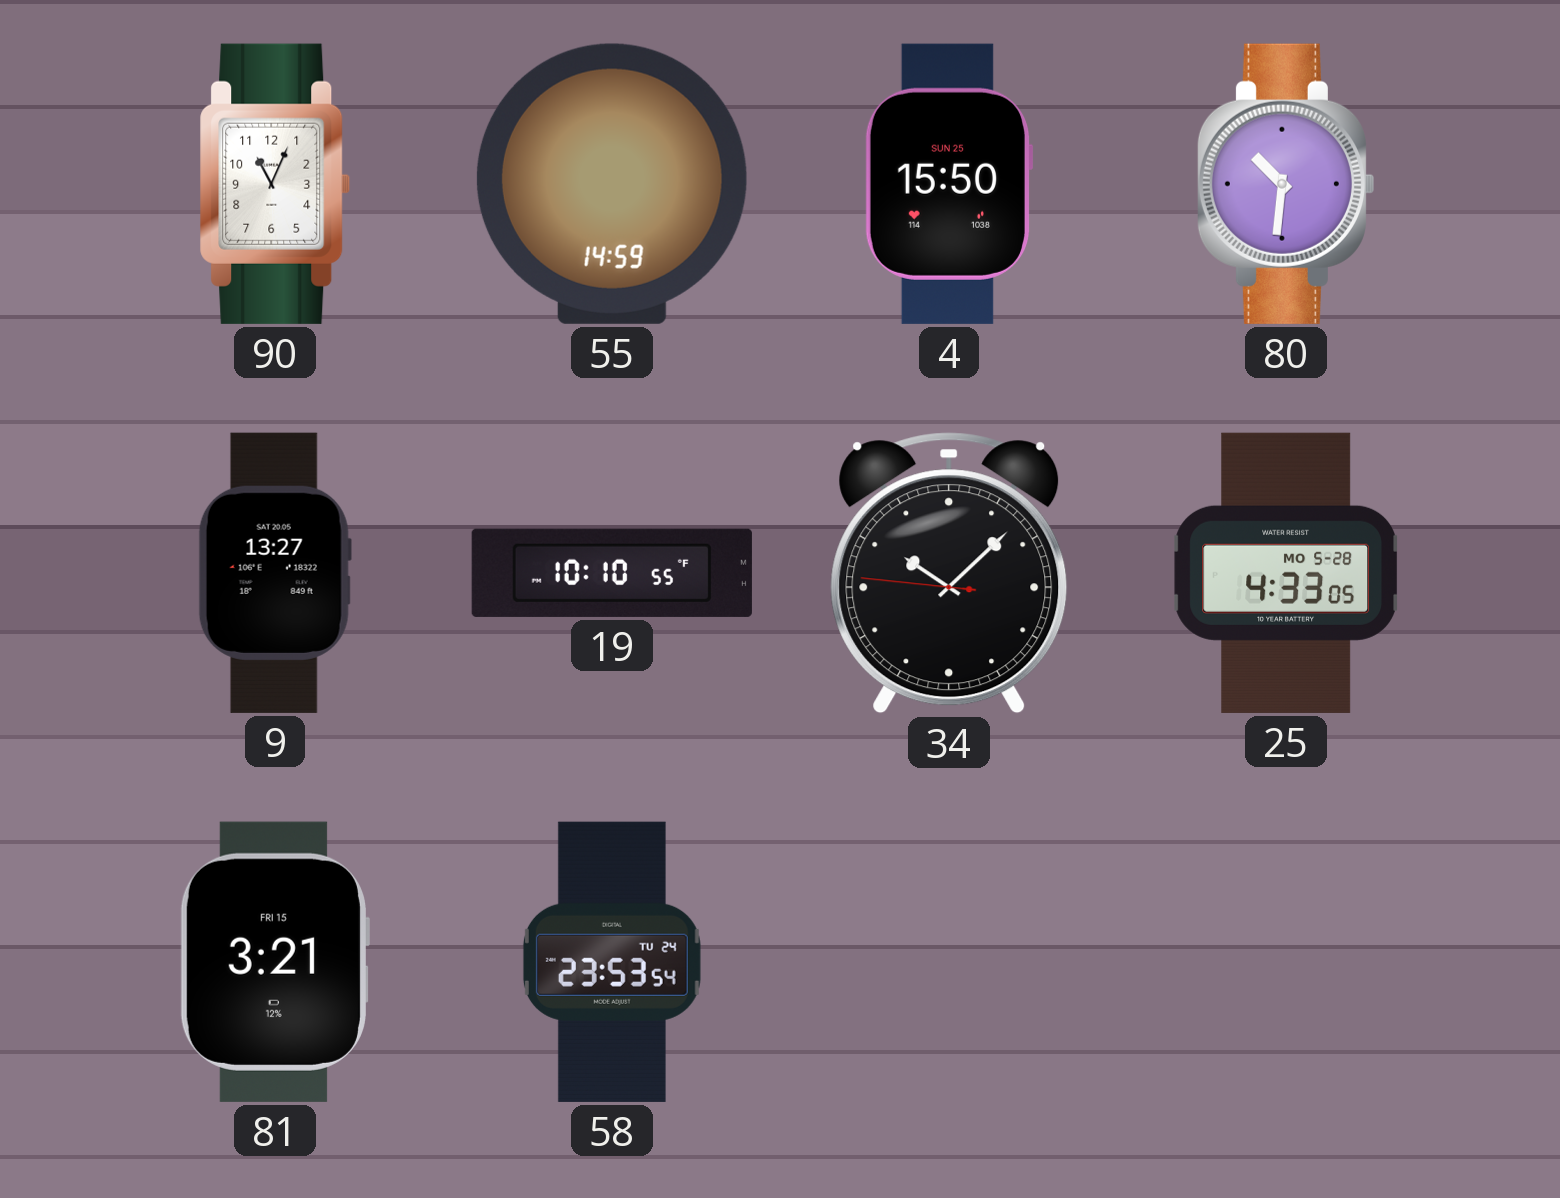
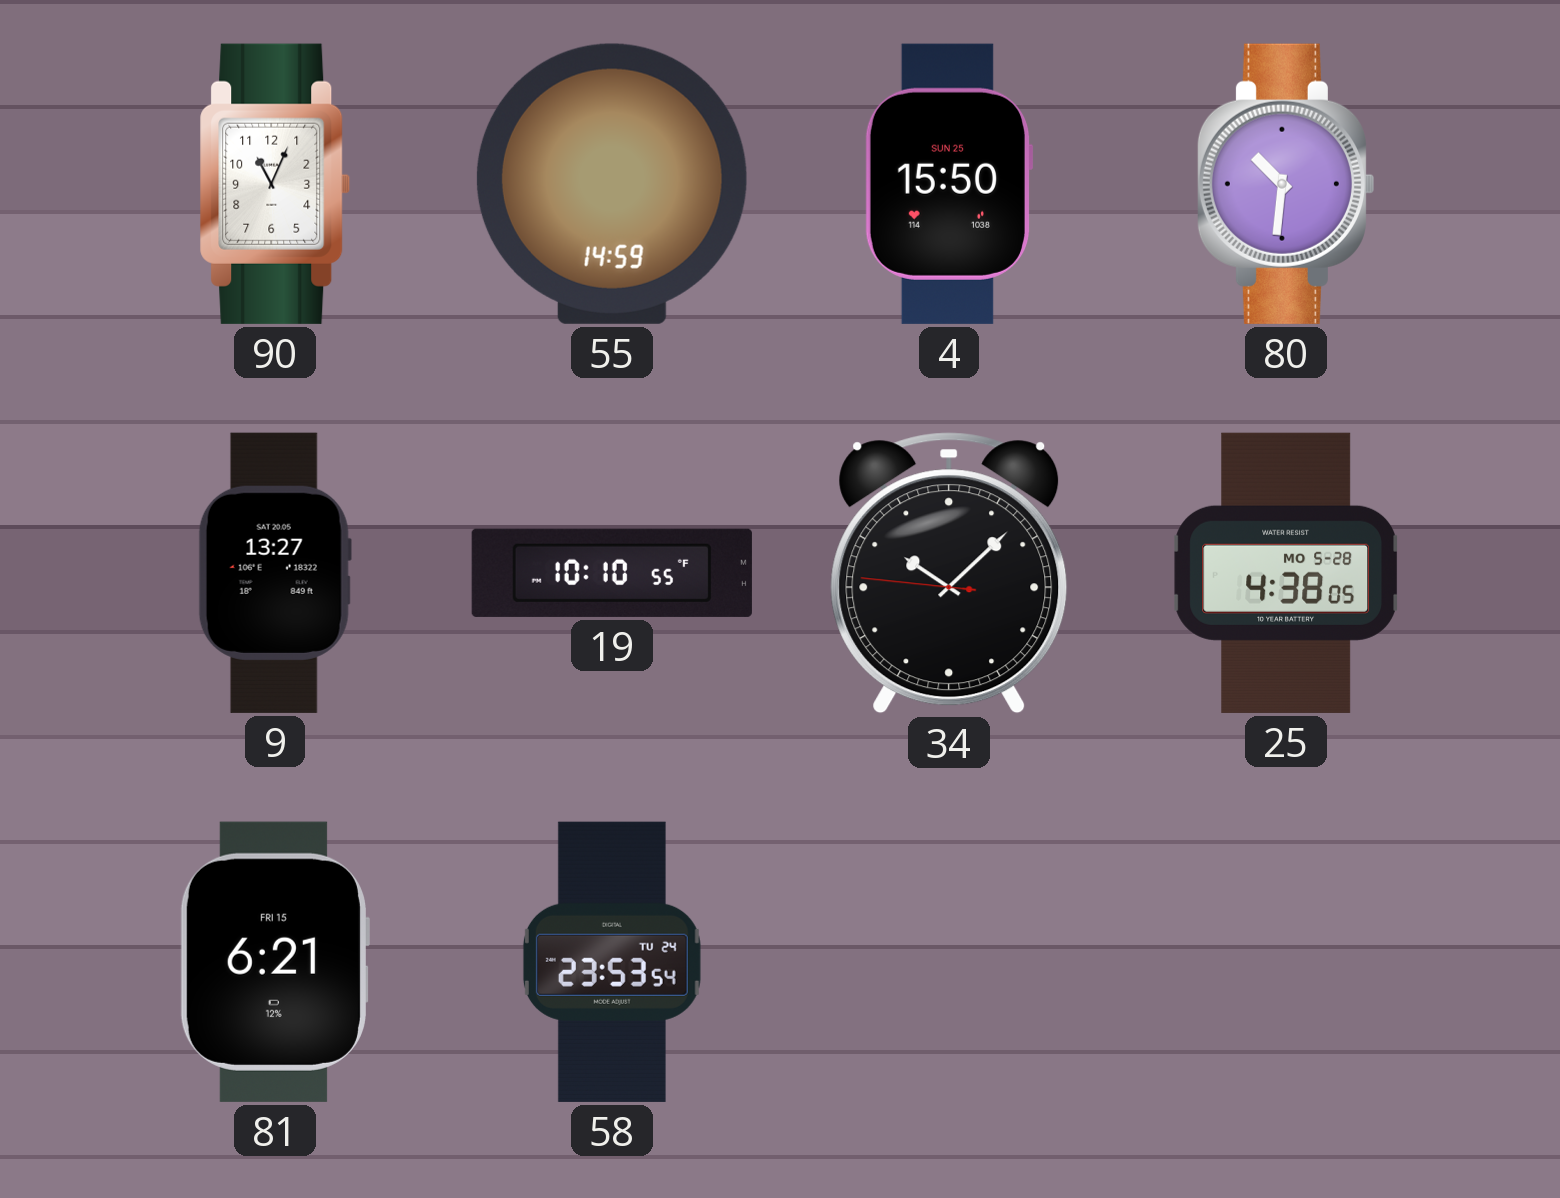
25: 4:33 -> 4:38 (1286, 573)
81: 3:21 -> 6:21 (274, 962)
